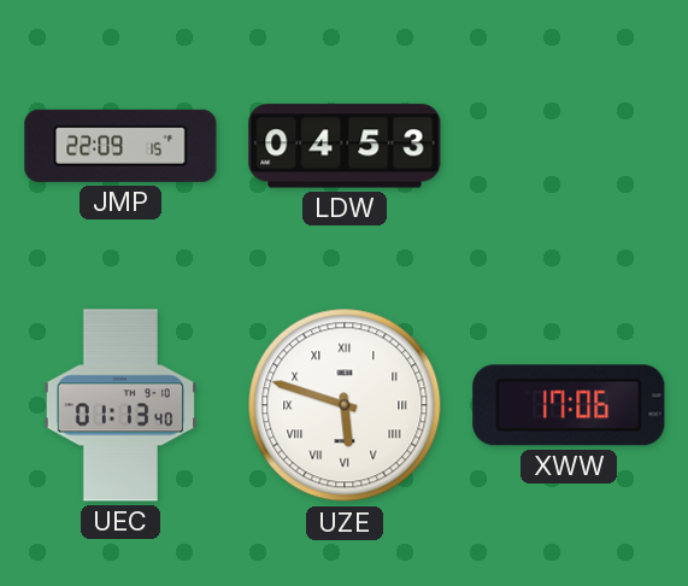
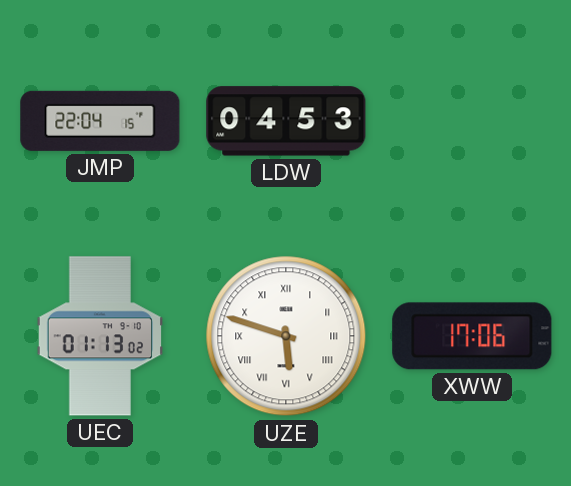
JMP: 22:09 -> 22:04 (100, 121)
UEC: 01:13:40 -> 01:13:02 (100, 336)
